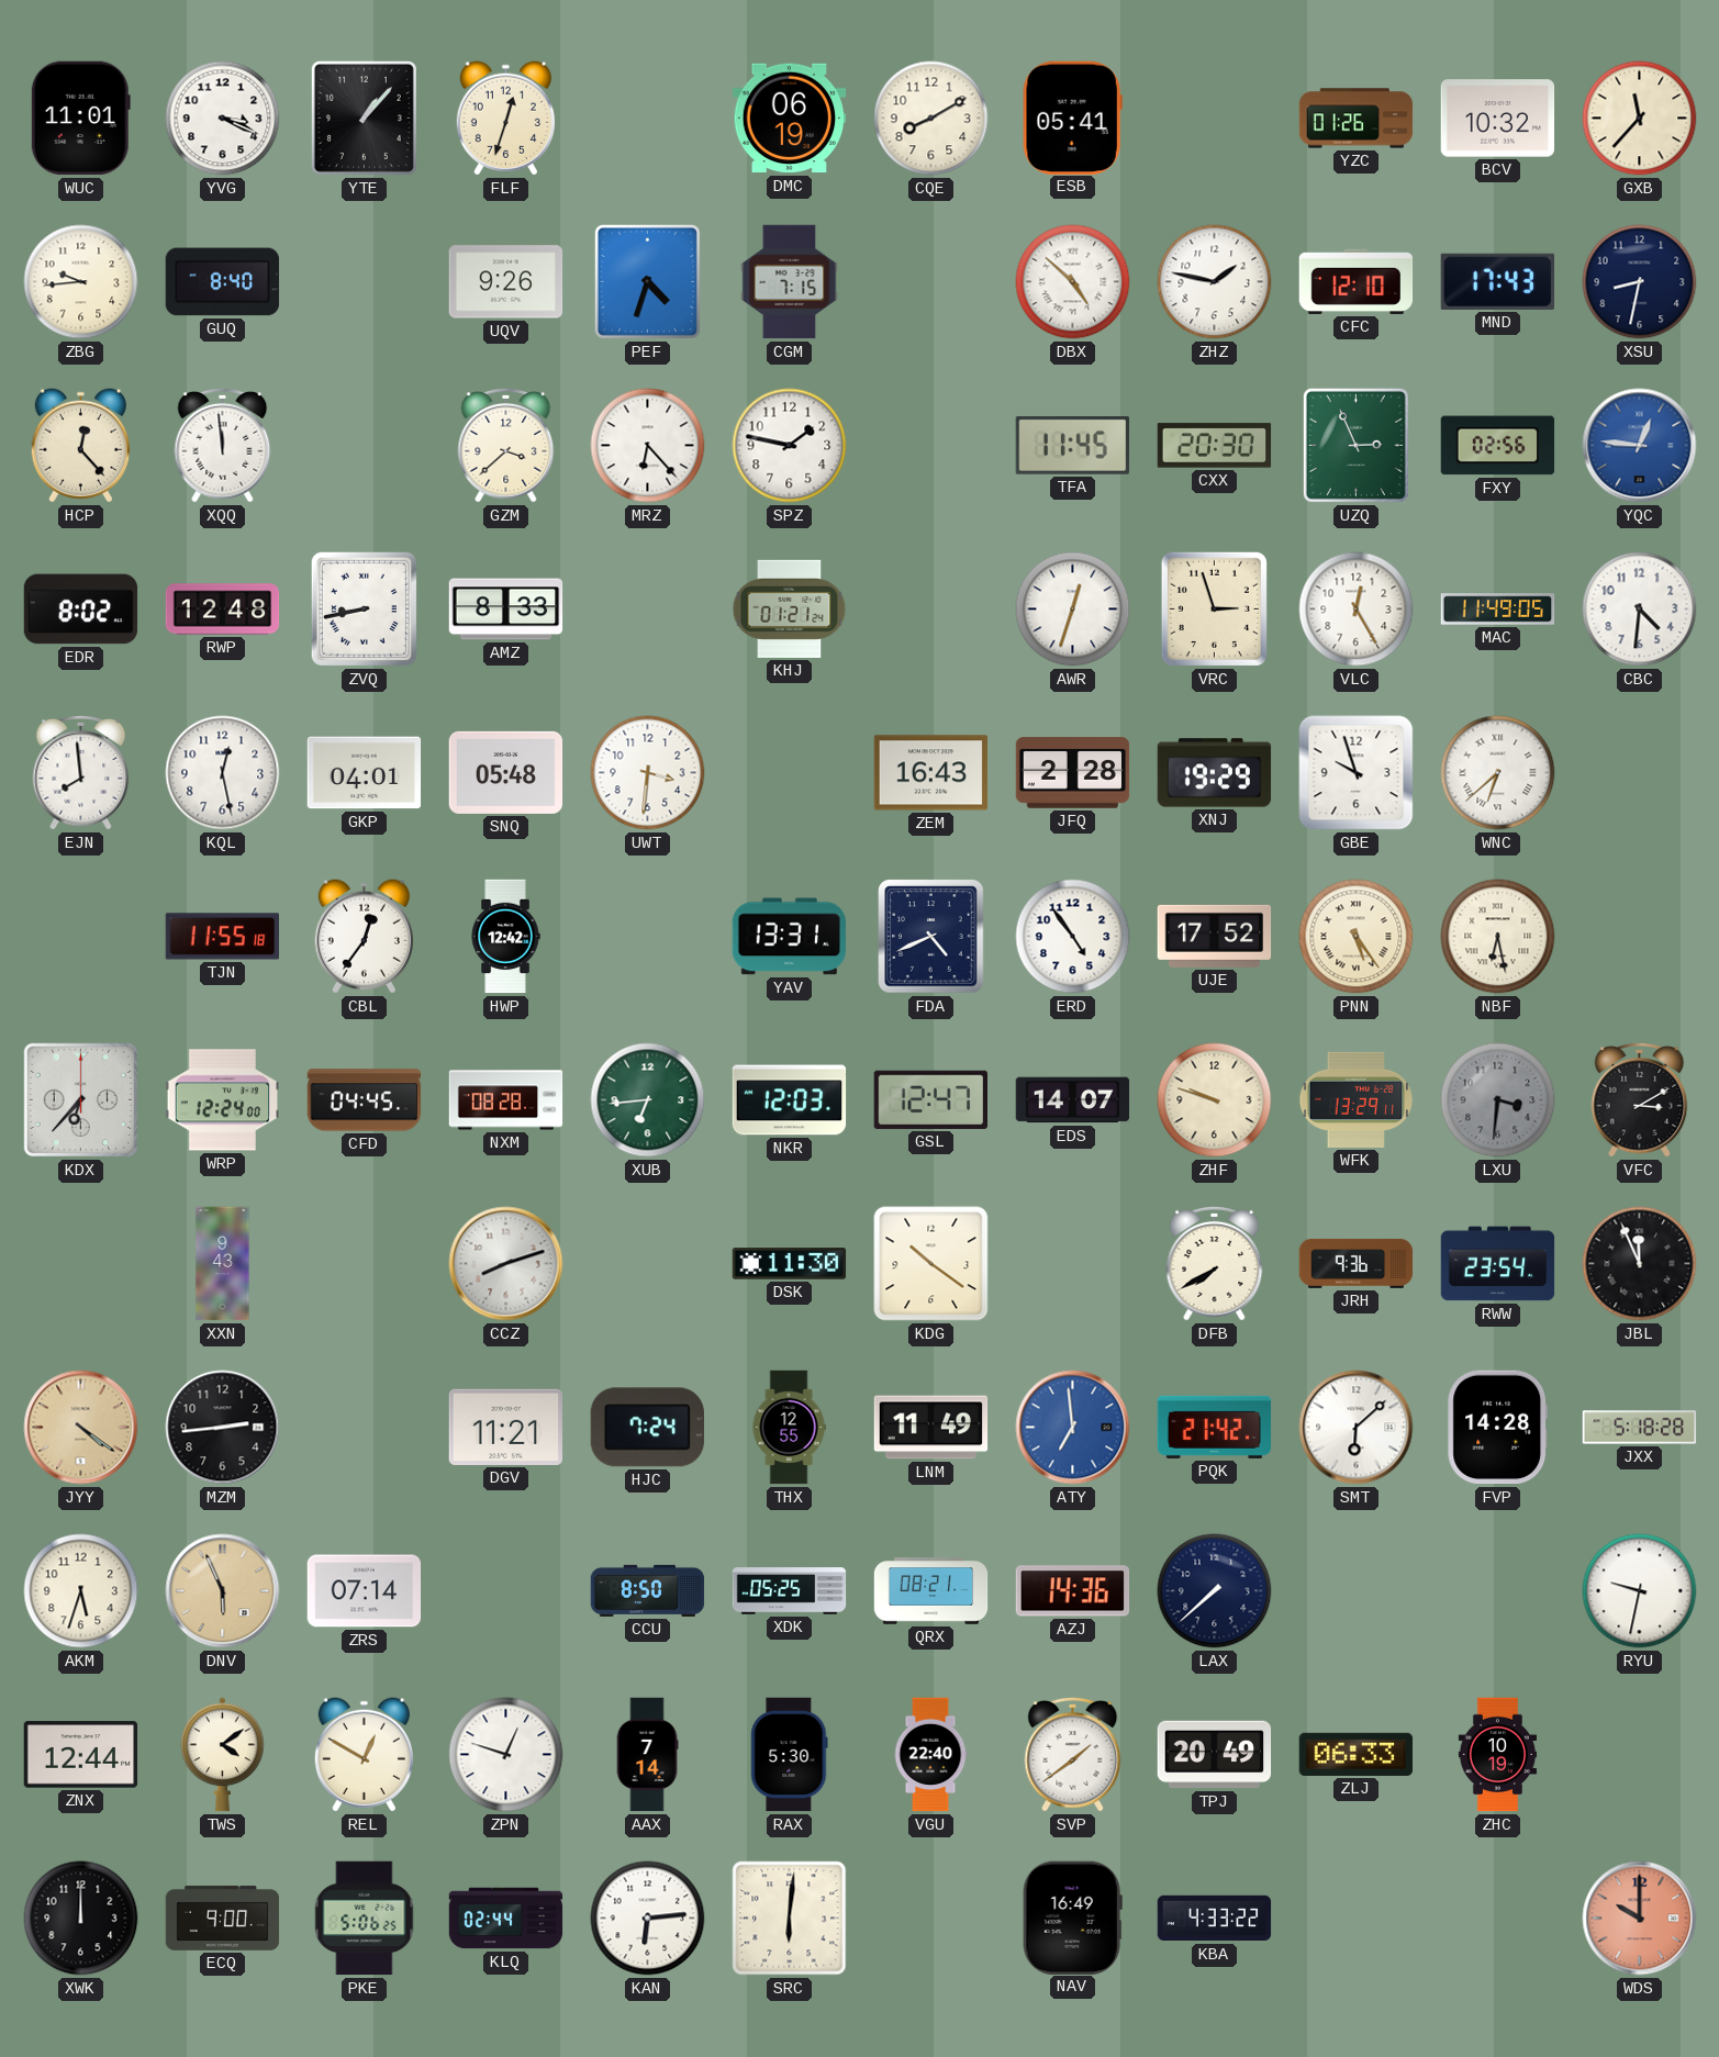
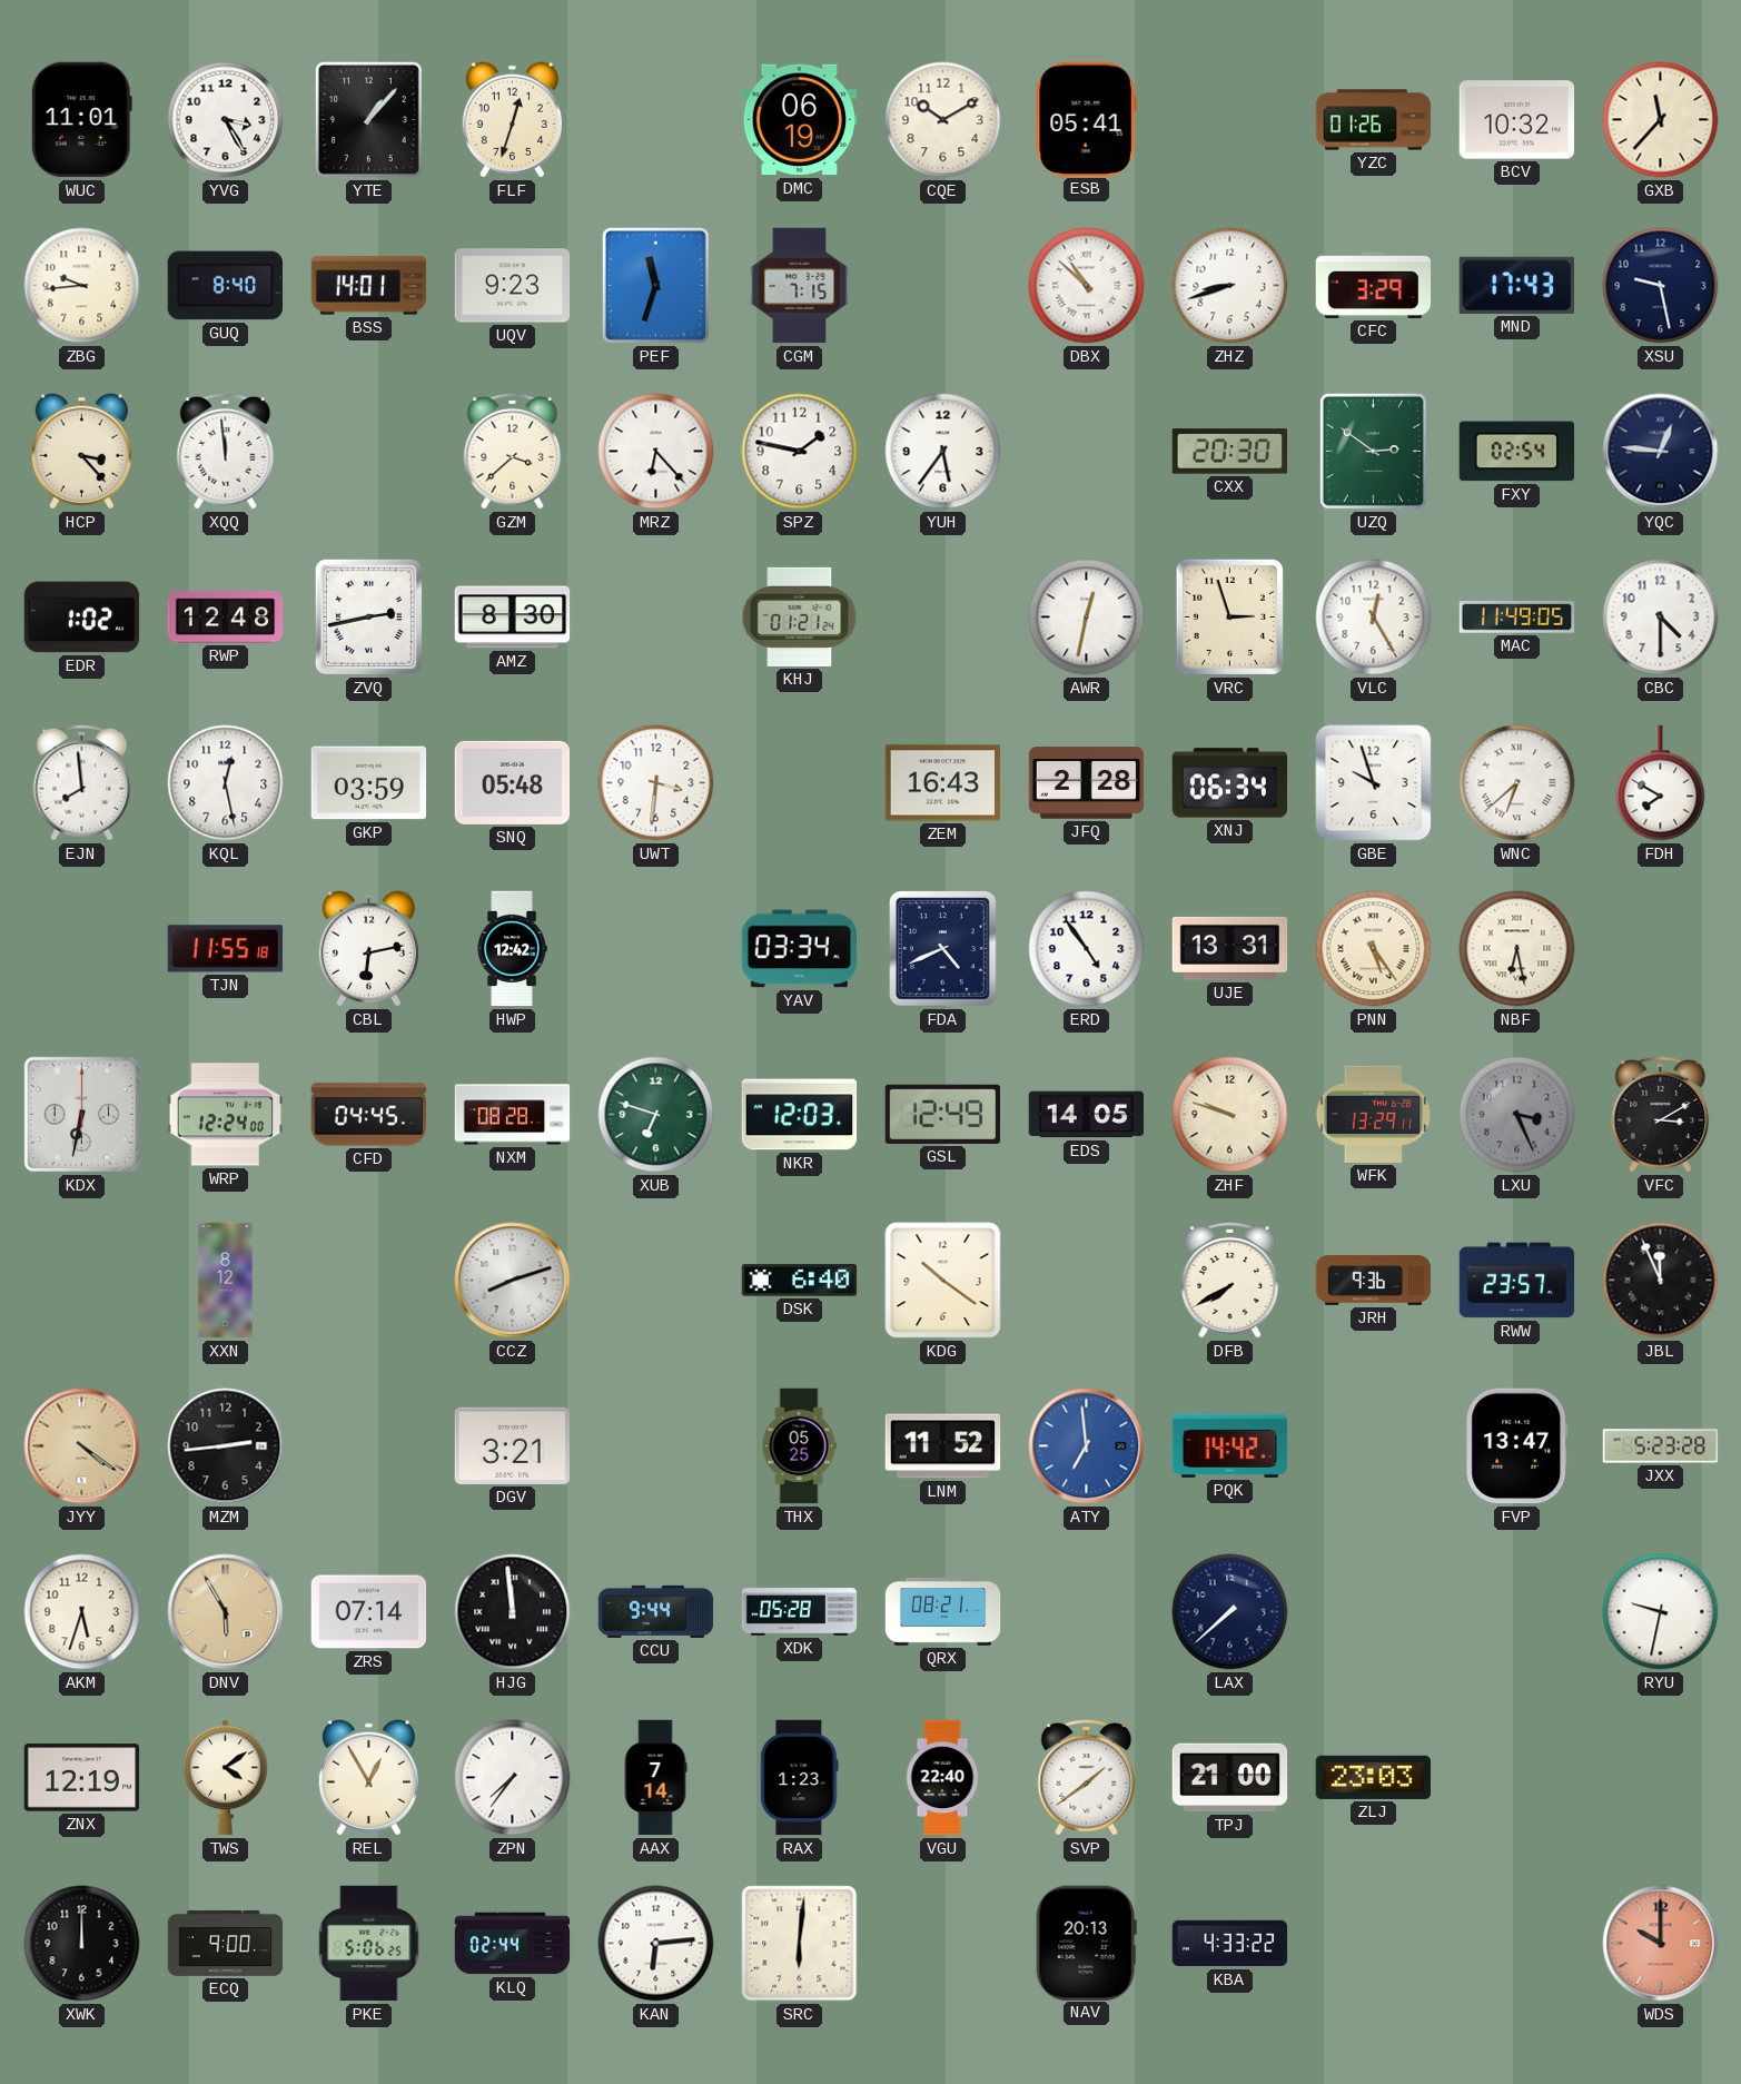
YVG: 3:19 -> 3:25 (226, 120)
CQE: 8:10 -> 10:10 (943, 120)
BSS: none -> 14:01 (369, 286)
UQV: 9:26 -> 9:23 (513, 286)
PEF: 4:33 -> 11:33 (655, 285)
DBX: 4:52 -> 10:52 (1087, 286)
ZHZ: 1:47 -> 8:42 (1230, 286)
CFC: 12:10 -> 3:29 (1374, 285)
XSU: 8:32 -> 9:28 (1661, 286)
HCP: 12:23 -> 3:23 (81, 452)
YUH: none -> 5:36 (943, 452)
TFA: 11:45 -> none (1072, 445)
UZQ: 2:56 -> 2:51 (1373, 451)
FXY: 02:56 -> 02:54 (1517, 452)
YQC dial: blue -> navy (1661, 452)
EDR: 8:02 -> 1:02 (82, 618)
ZVQ: 8:43 -> 2:43 (368, 616)
AMZ: 8:33 -> 8:30 (513, 618)
AWR: 12:33 -> 12:32 (1087, 618)
CBC: 4:31 -> 4:30 (1661, 618)
GKP: 04:01 -> 03:59 (369, 783)
XNJ: 19:29 -> 06:34 (1230, 783)
FDH: none -> 7:50 (1661, 783)
CBL: 12:36 -> 6:13 (368, 949)
YAV: 13:31 -> 03:34 (799, 949)
UJE: 17:52 -> 13:31 (1230, 948)
KDX: 6:37 -> 6:32 (82, 1115)
XUB: 6:44 -> 6:48 (656, 1115)
GSL: 12:47 -> 12:49 (942, 1114)
EDS: 14:07 -> 14:05 (1087, 1115)
LXU: 3:31 -> 3:26 (1517, 1115)
XXN: 9:43 -> 8:12 (226, 1281)
DSK: 11:30 -> 6:40 (800, 1281)
RWW: 23:54 -> 23:57 (1517, 1281)
DGV: 11:21 -> 3:21 (513, 1445)
HJC: 7:24 -> none (647, 1428)
THX: 12:55 -> 05:25 (799, 1446)
LNM: 11:49 -> 11:52 (943, 1446)
PQK: 21:42 -> 14:42 (1230, 1445)
SMT: 6:08 -> none (1357, 1428)
FVP: 14:28 -> 13:47 (1517, 1446)
JXX: 5:18 -> 5:23 (1661, 1446)
DNV: 5:56 -> 5:55 (226, 1612)
HJG: none -> 11:59 (513, 1612)
CCU: 8:50 -> 9:44 (656, 1611)
XDK: 05:25 -> 05:28 (800, 1612)
AZJ: 14:36 -> none (1073, 1591)
ZNX: 12:44 -> 12:19 (82, 1778)
REL: 12:50 -> 12:55 (368, 1778)
ZPN: 12:48 -> 7:36 (513, 1778)
RAX: 5:30 -> 1:23 (800, 1778)
TPJ: 20:49 -> 21:00 (1230, 1778)
ZLJ: 06:33 -> 23:03 (1374, 1777)
ZHC: 10:19 -> none (1497, 1755)
NAV: 16:49 -> 20:13 (1086, 1943)
